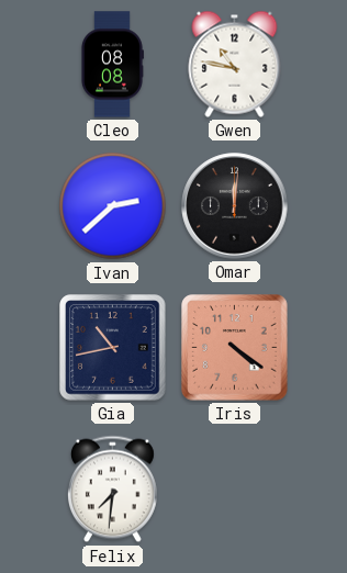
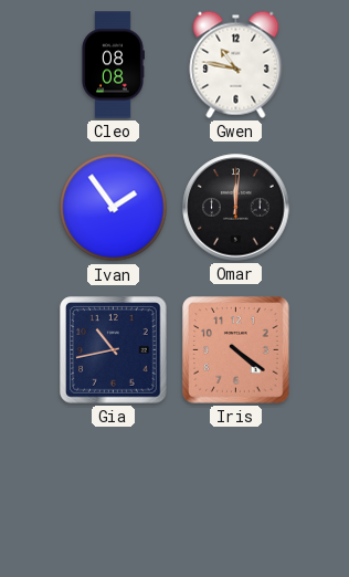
Ivan: 2:38 -> 1:54 (114, 208)
Felix: 7:31 -> none (112, 490)
